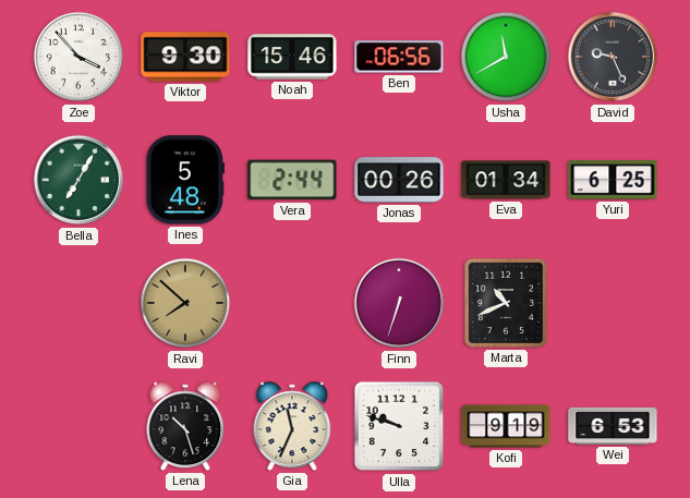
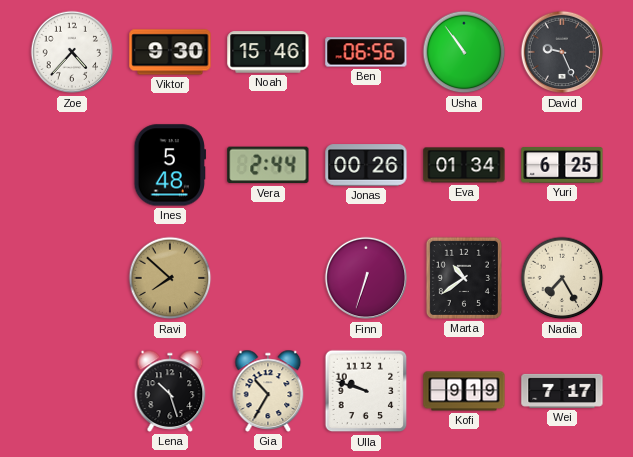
Zoe: 3:53 -> 4:37 (72, 52)
Usha: 11:40 -> 10:54 (464, 52)
Bella: 7:05 -> none (78, 180)
Marta: 10:41 -> 10:39 (464, 278)
Nadia: none -> 7:25 (562, 278)
Gia: 11:34 -> 10:35 (268, 391)
Wei: 6:53 -> 7:17 (562, 391)
